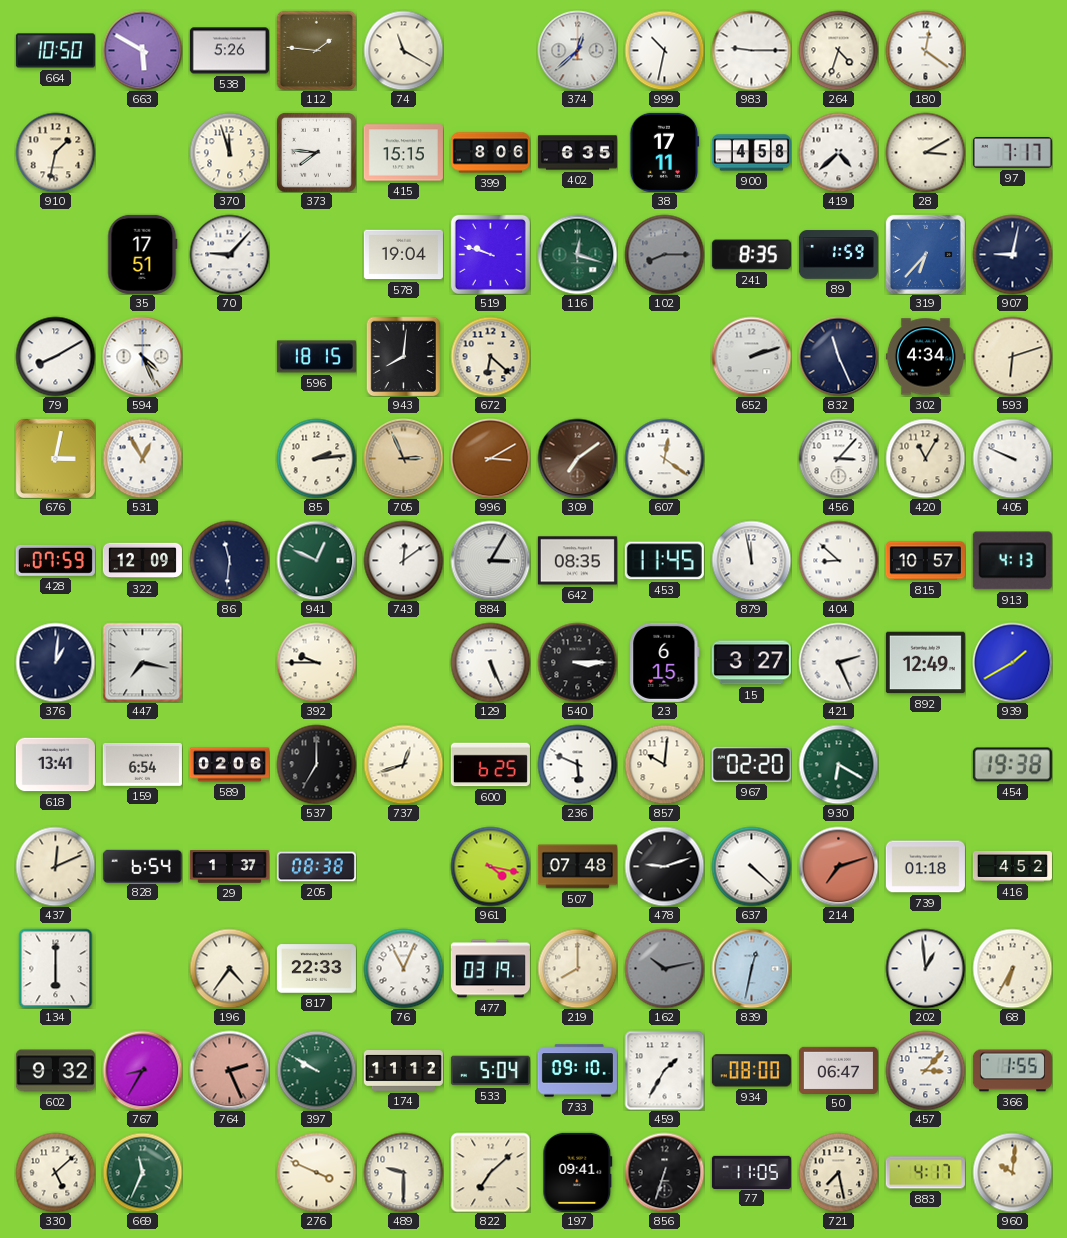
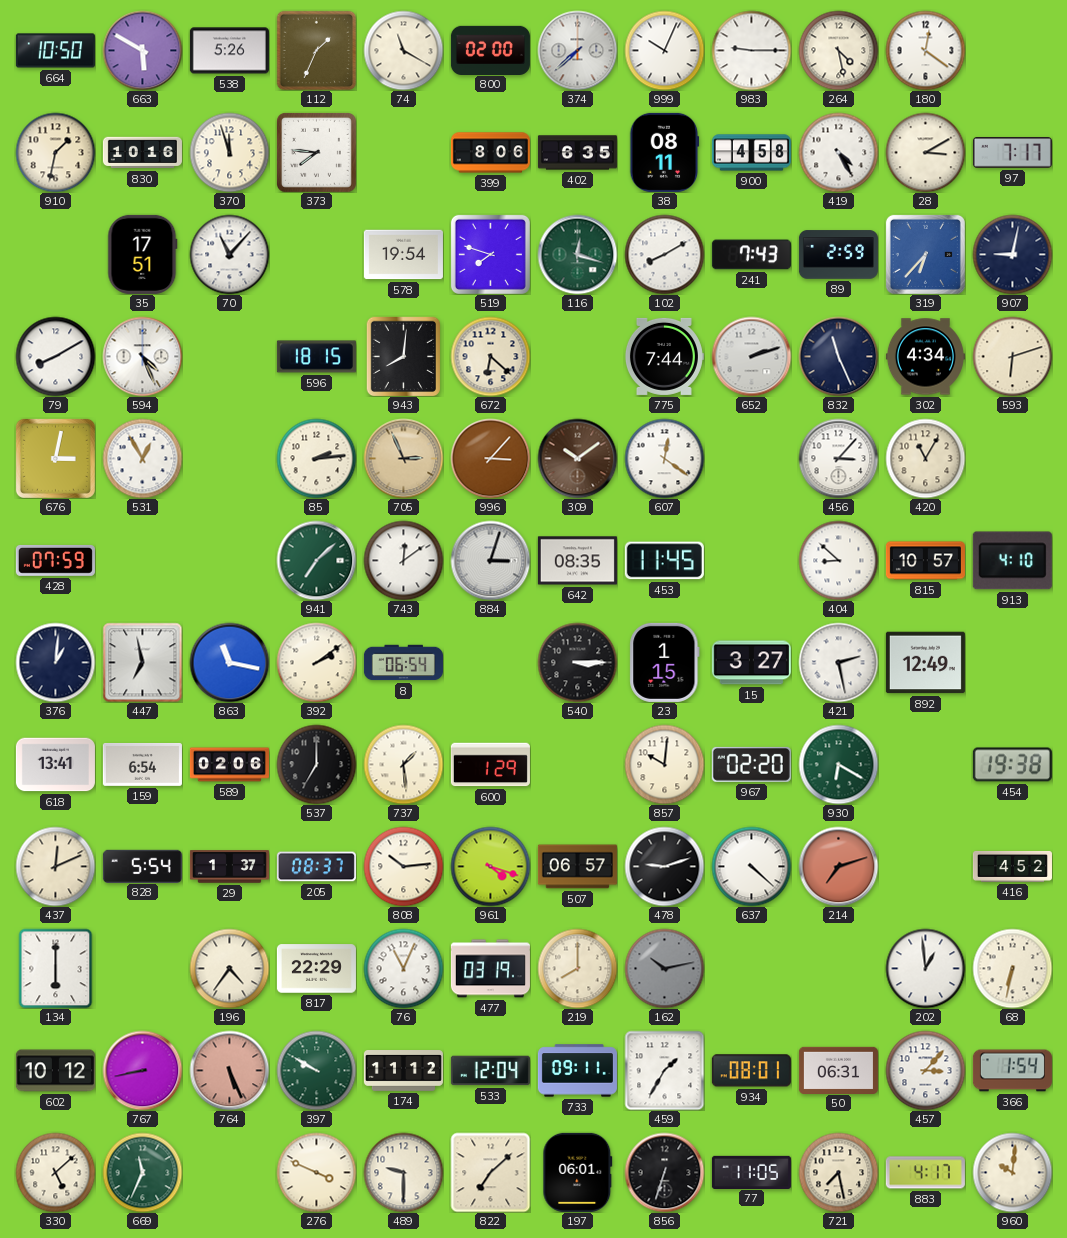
112: 1:46 -> 1:34 (316, 50)
800: none -> 02:00 (490, 50)
374: 12:38 -> 7:38 (577, 50)
999: 10:32 -> 10:04 (664, 50)
264: 4:33 -> 4:28 (838, 50)
830: none -> 10:16 (142, 153)
415: 15:15 -> none (403, 153)
38: 17:11 -> 08:11 (665, 152)
419: 4:38 -> 4:25 (838, 152)
70: 9:07 -> 11:07 (229, 254)
578: 19:04 -> 19:54 (403, 255)
519: 9:48 -> 7:48 (490, 254)
102: 8:15 -> 8:10 (664, 254)
102 dial: grey -> white (664, 254)
241: 8:35 -> 7:43 (751, 255)
89: 1:59 -> 2:59 (838, 255)
775: none -> 7:44 (664, 356)
996: 3:10 -> 3:07 (490, 458)
309: 7:09 -> 10:09 (577, 458)
405: 9:49 -> none (1012, 458)
322: 12:09 -> none (142, 561)
86: 11:31 -> none (229, 560)
941: 12:49 -> 7:08 (316, 560)
884: 3:05 -> 3:03 (490, 560)
879: 11:58 -> none (751, 560)
913: 4:13 -> 4:10 (1012, 561)
447: 7:17 -> 6:58 (142, 662)
863: none -> 11:17 (229, 662)
392: 9:45 -> 2:09 (316, 662)
8: none -> 06:54 (403, 663)
129: 5:26 -> none (490, 662)
23: 6:15 -> 1:15 (665, 662)
421: 2:26 -> 2:28 (838, 662)
939: 1:40 -> none (1012, 662)
737: 12:42 -> 1:29 (403, 764)
600: 6:25 -> 1:29 (490, 765)
236: 5:49 -> none (577, 764)
828: 6:54 -> 5:54 (142, 866)
205: 08:38 -> 08:37 (316, 867)
808: none -> 10:14 (403, 866)
961: 4:17 -> 4:18 (490, 866)
507: 07:48 -> 06:57 (577, 867)
739: 01:18 -> none (925, 867)
817: 22:33 -> 22:29 (316, 969)
839: 12:32 -> none (751, 968)
68: 6:35 -> 6:32 (1012, 968)
602: 9:32 -> 10:12 (55, 1071)
767: 8:35 -> 8:43 (142, 1070)
764: 2:26 -> 5:26 (229, 1070)
533: 5:04 -> 12:04 (490, 1071)
733: 09:10 -> 09:11 (577, 1071)
934: 08:00 -> 08:01 (751, 1071)
50: 06:47 -> 06:31 (838, 1070)
366: 1:55 -> 1:54 (1012, 1071)
197: 09:41 -> 06:01 (578, 1172)
